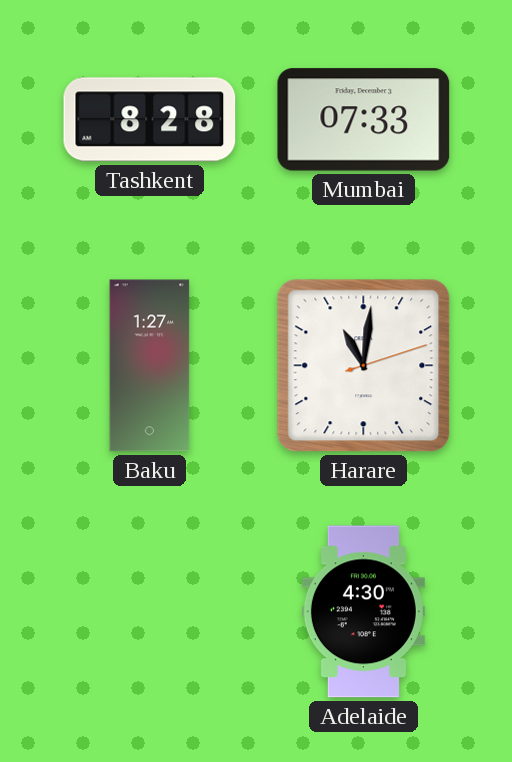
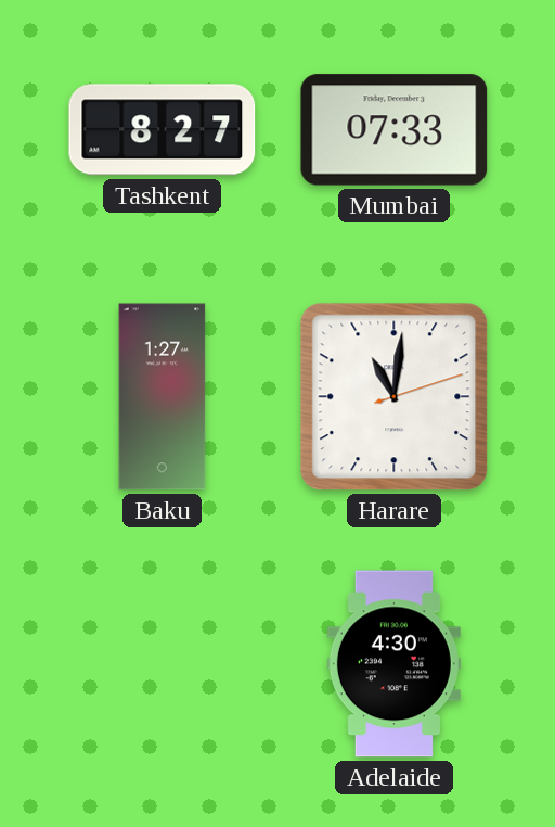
Tashkent: 8:28 -> 8:27 (163, 130)
